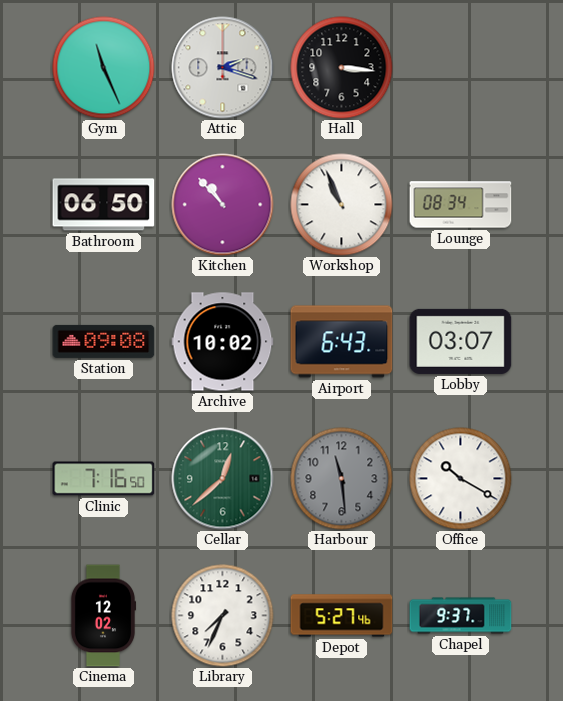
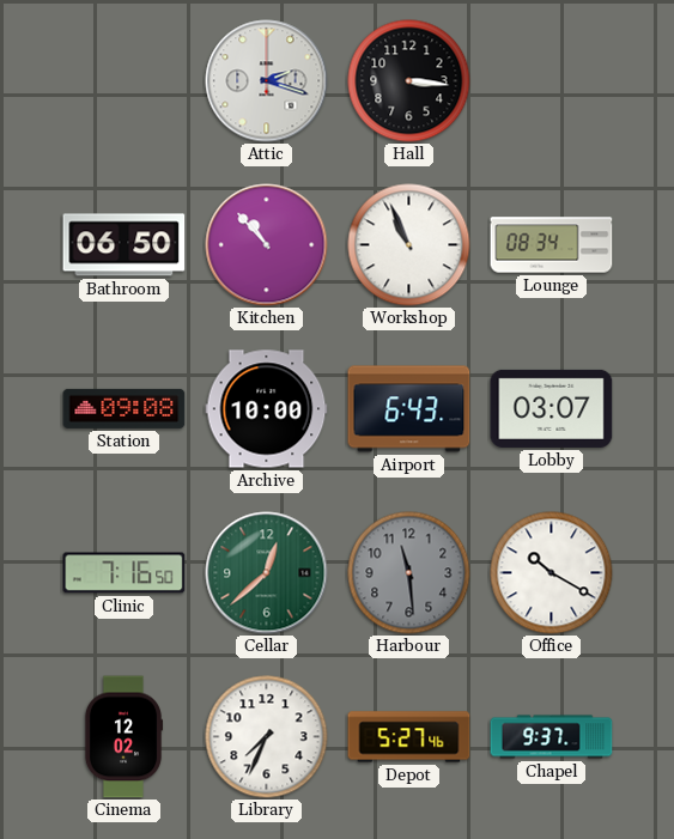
Gym: 11:26 -> none (104, 68)
Archive: 10:02 -> 10:00 (267, 409)
